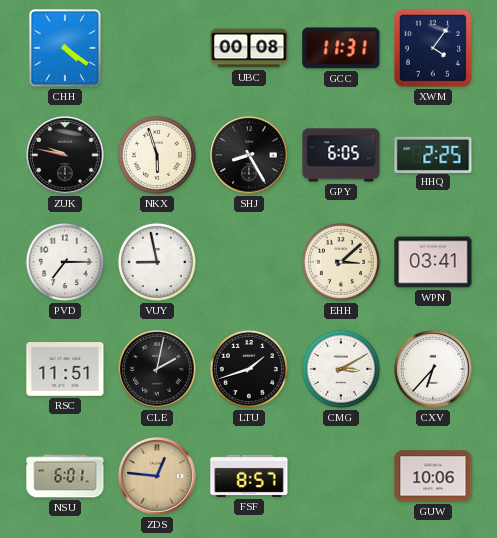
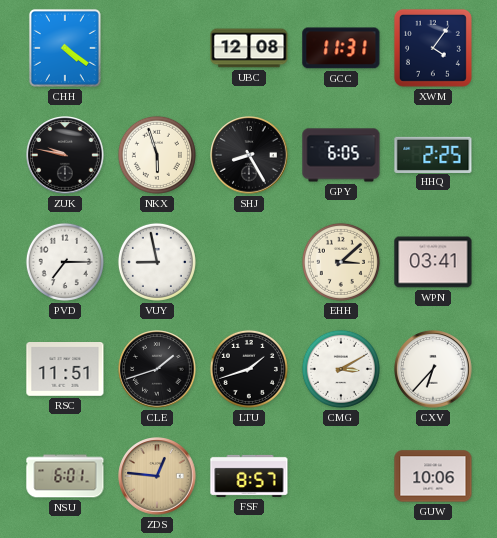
UBC: 00:08 -> 12:08 (249, 48)
CLE: 2:02 -> 1:42 (157, 369)
